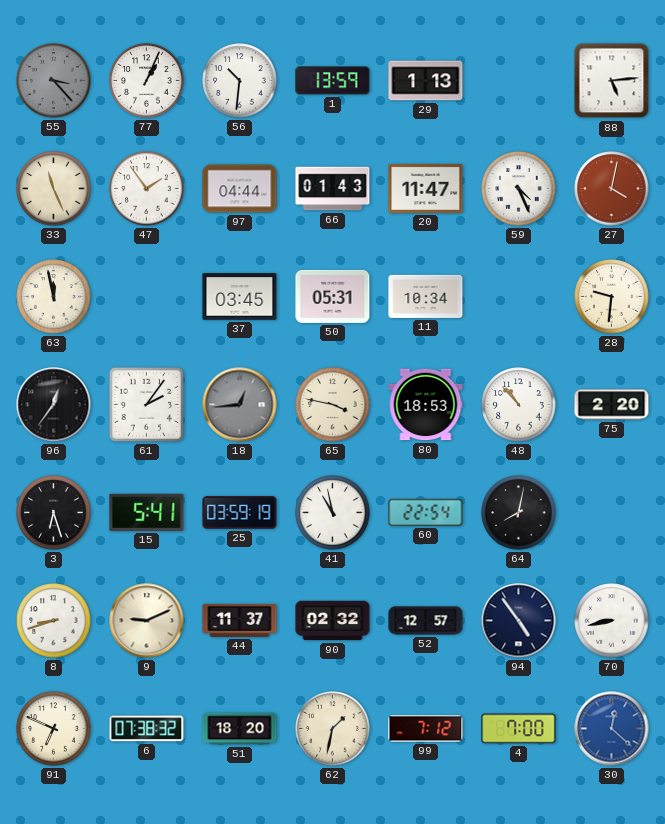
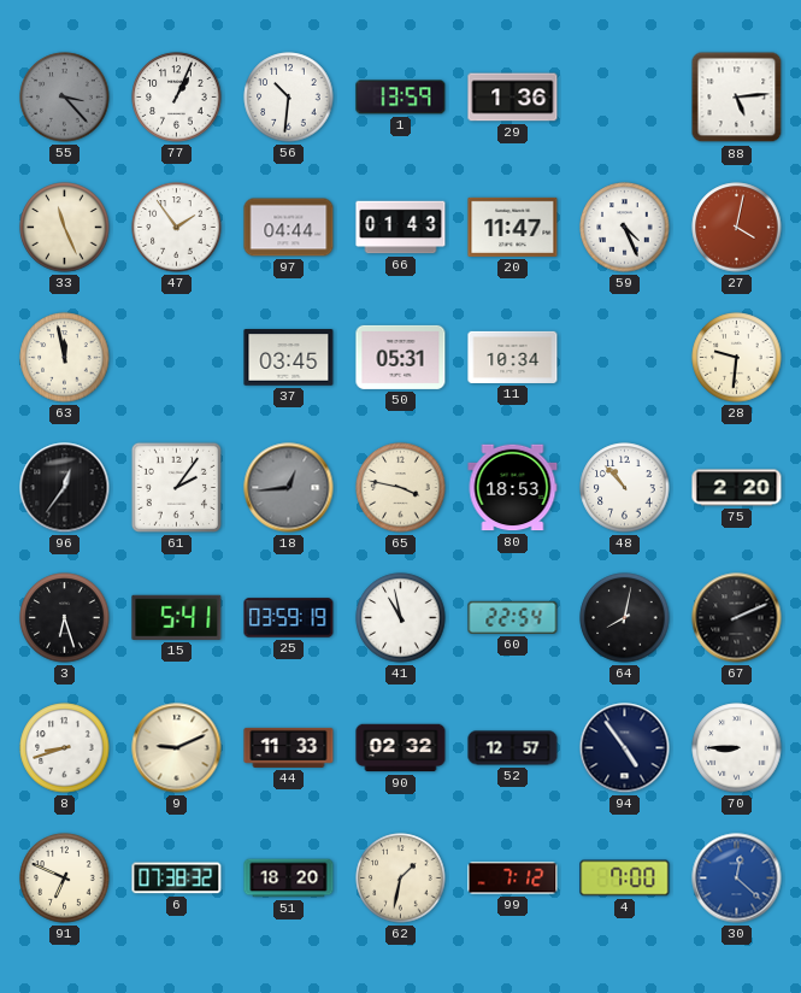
29: 1:13 -> 1:36 (513, 98)
67: none -> 2:11 (737, 618)
44: 11:37 -> 11:33 (289, 747)
70: 8:43 -> 8:45 (737, 748)
